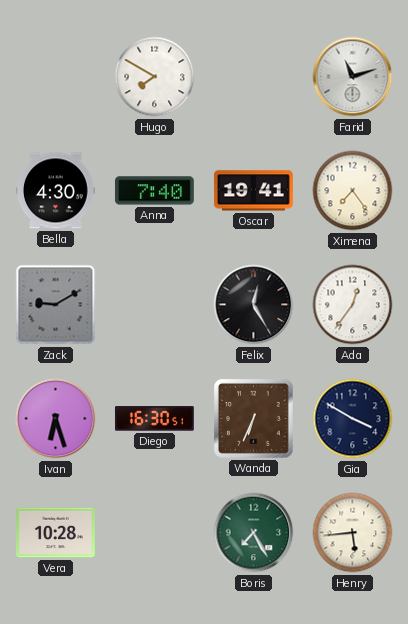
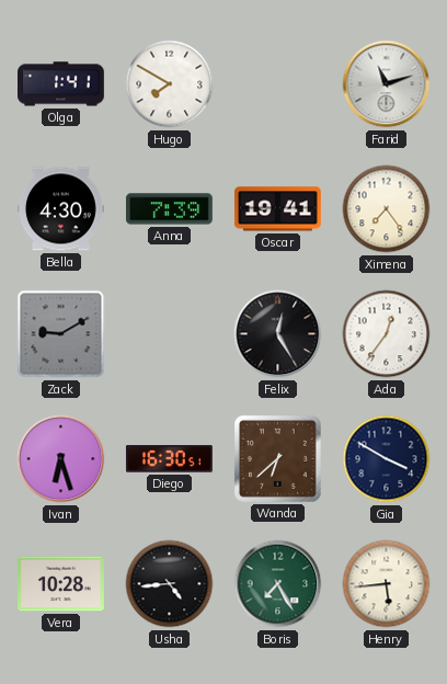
Olga: none -> 1:41 (61, 84)
Anna: 7:40 -> 7:39 (170, 209)
Wanda: 6:34 -> 6:38 (277, 458)
Usha: none -> 4:44 (170, 584)
